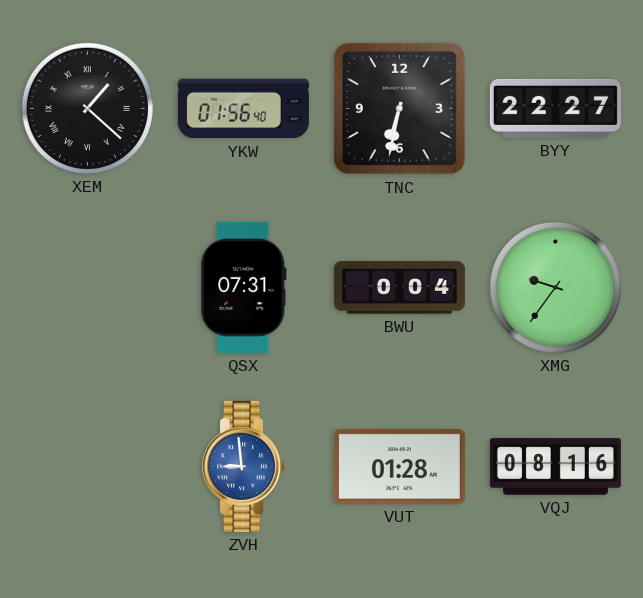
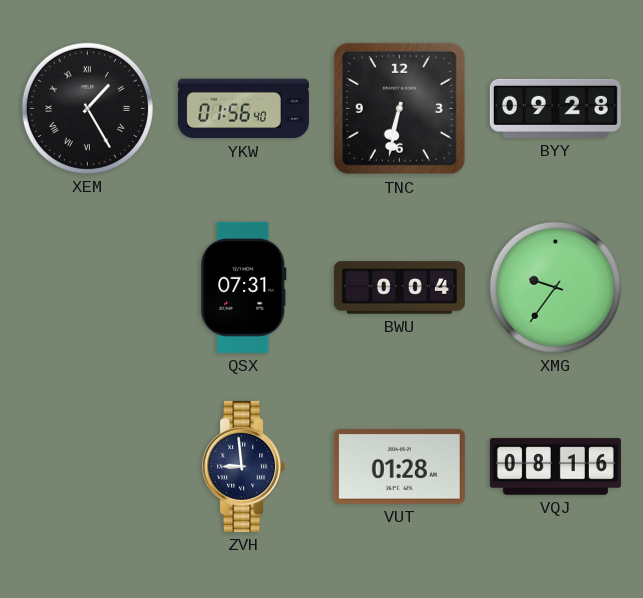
XEM: 1:22 -> 1:25 (87, 108)
BYY: 22:27 -> 09:28 (555, 108)
ZVH dial: blue -> navy (244, 466)
